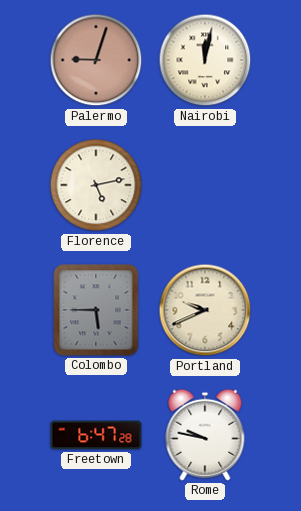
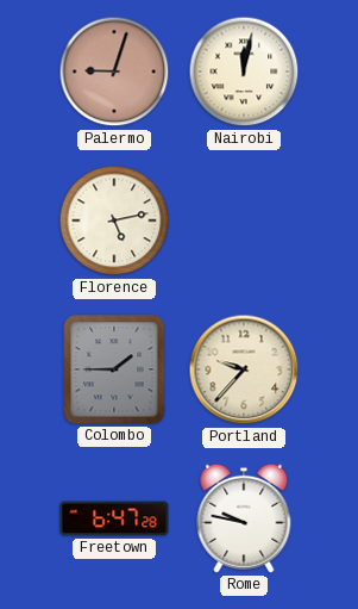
Colombo: 5:45 -> 1:45 (114, 369)
Portland: 9:41 -> 9:37 (244, 369)
